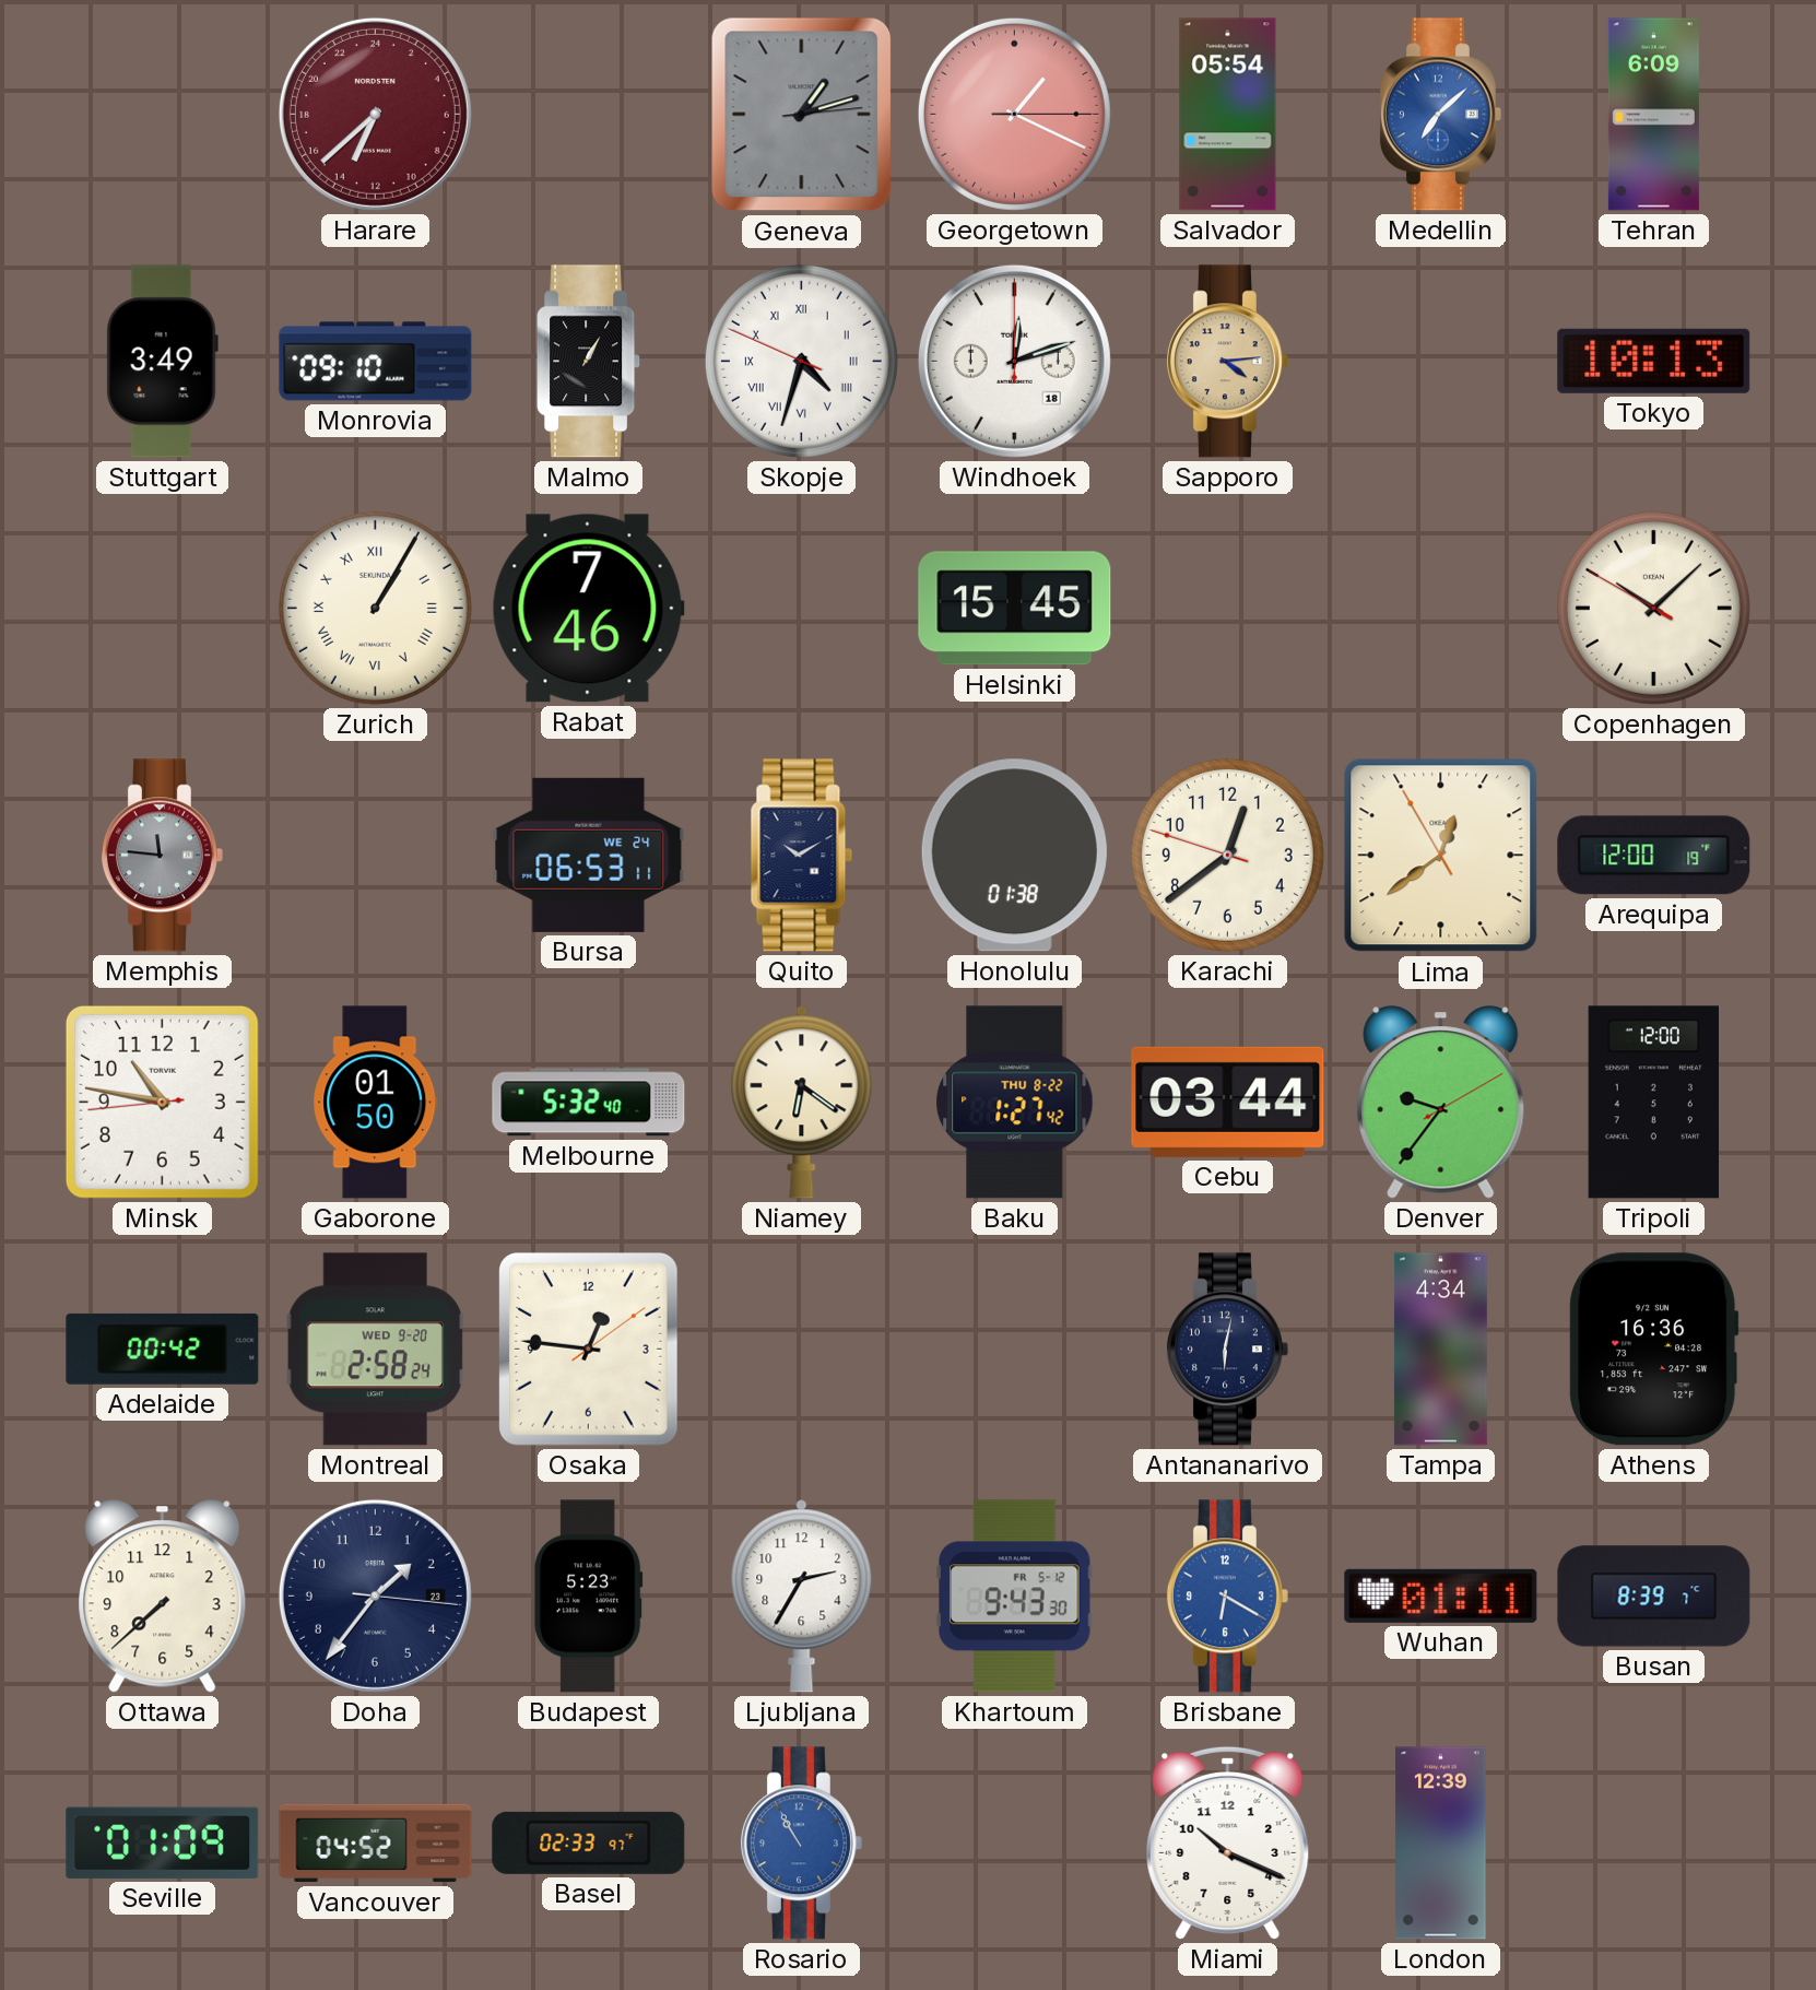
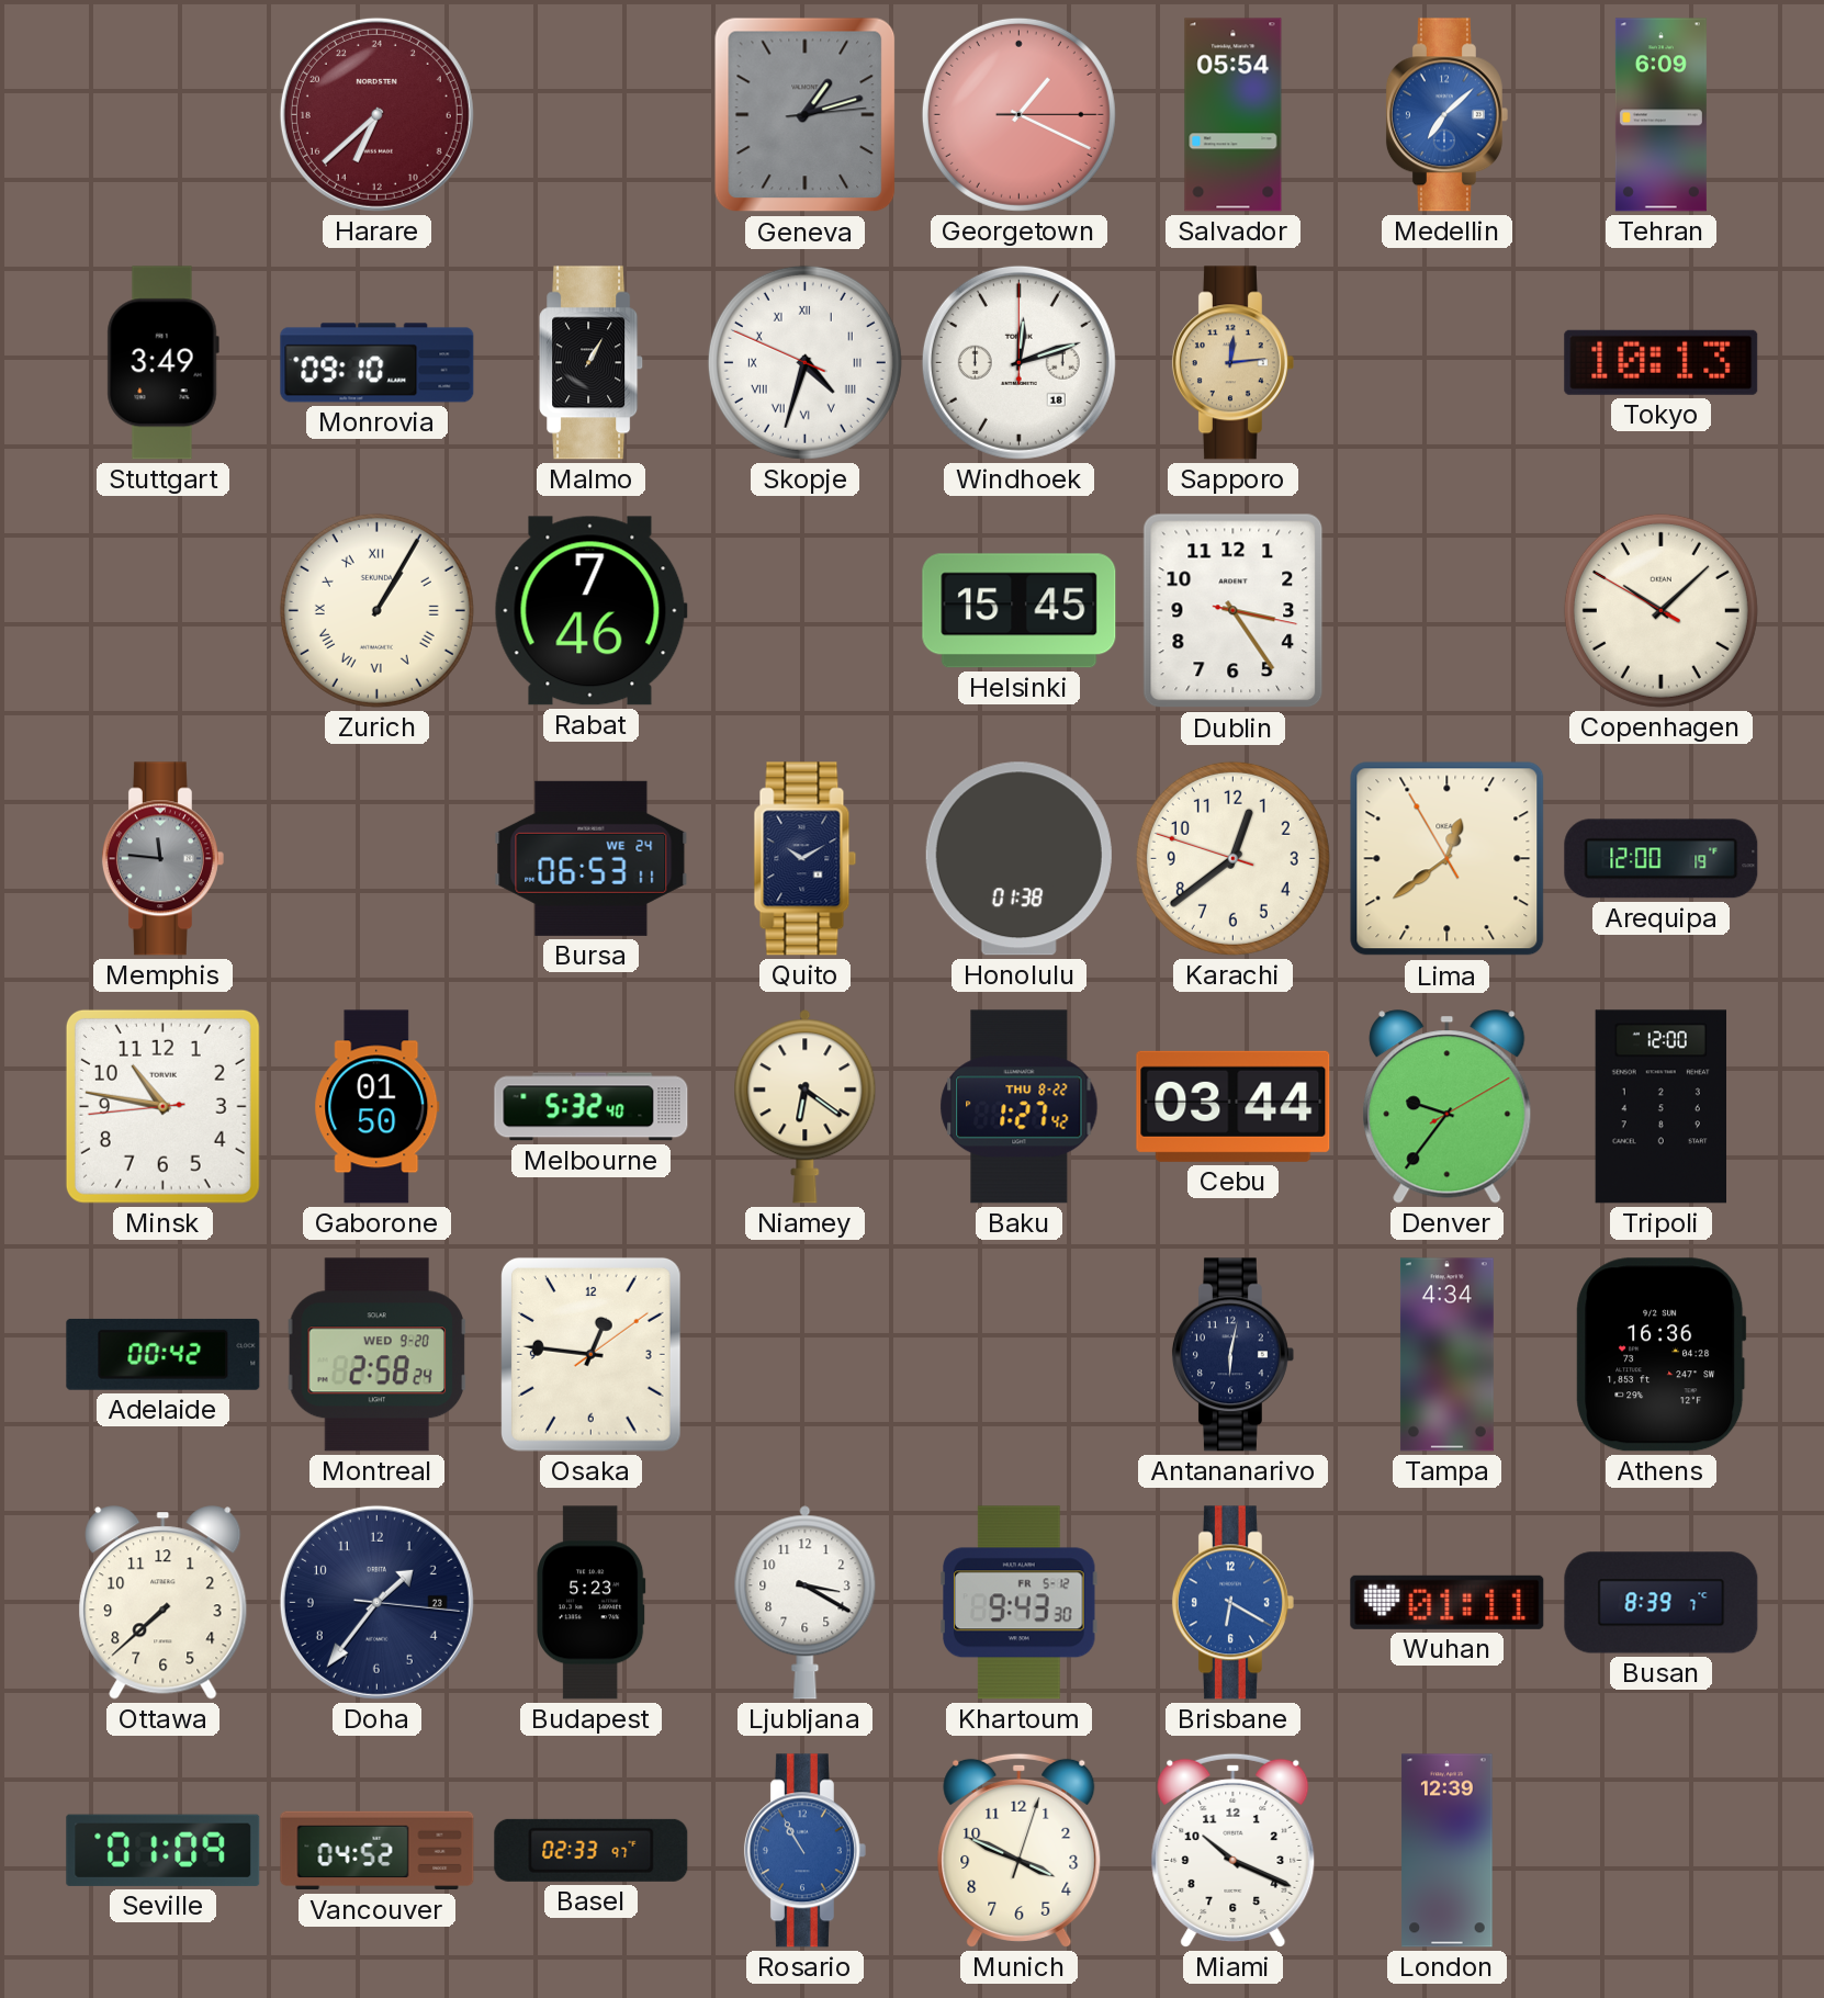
Sapporo: 4:14 -> 12:14 (1232, 363)
Dublin: none -> 3:24 (1234, 611)
Ljubljana: 2:35 -> 3:20 (806, 1603)
Munich: none -> 3:49 (1020, 1850)
